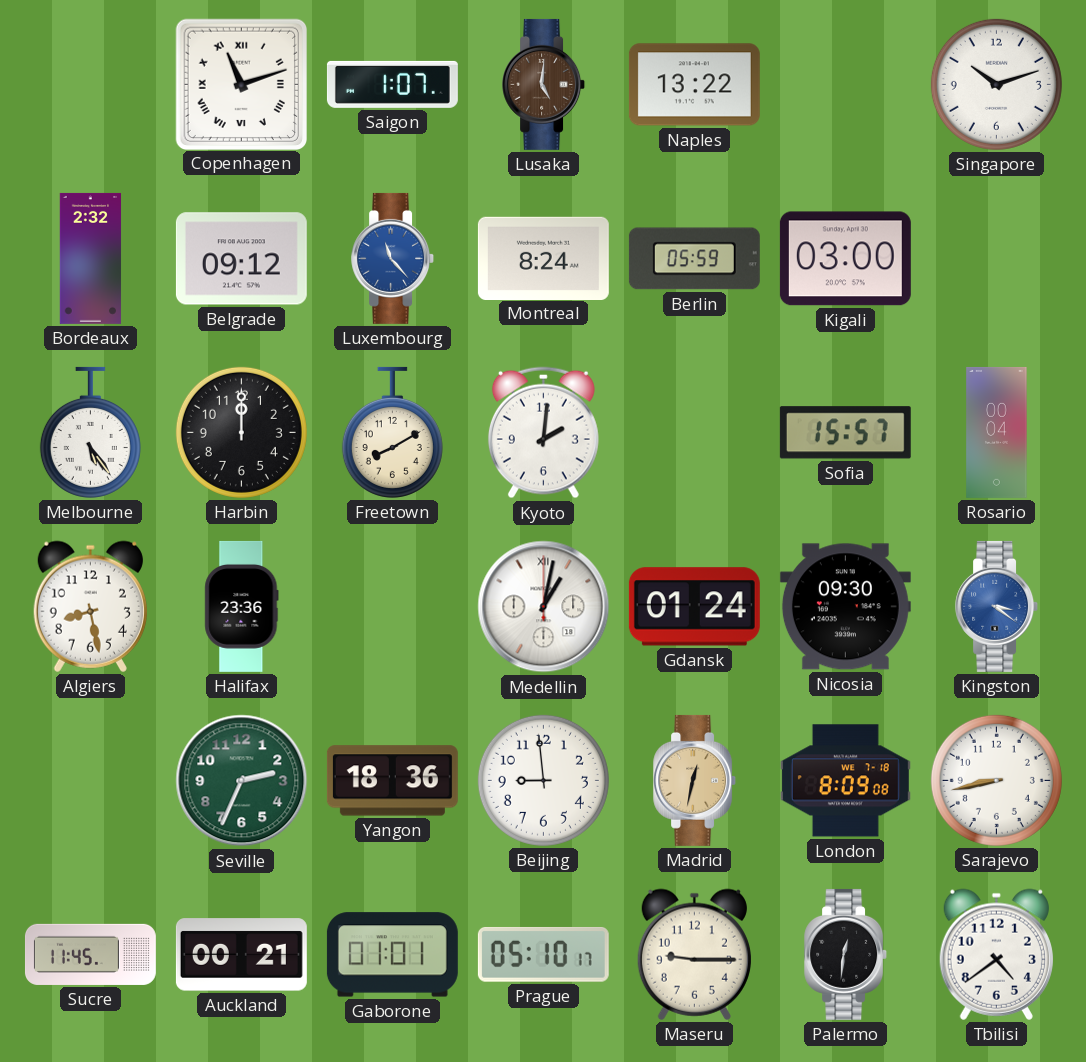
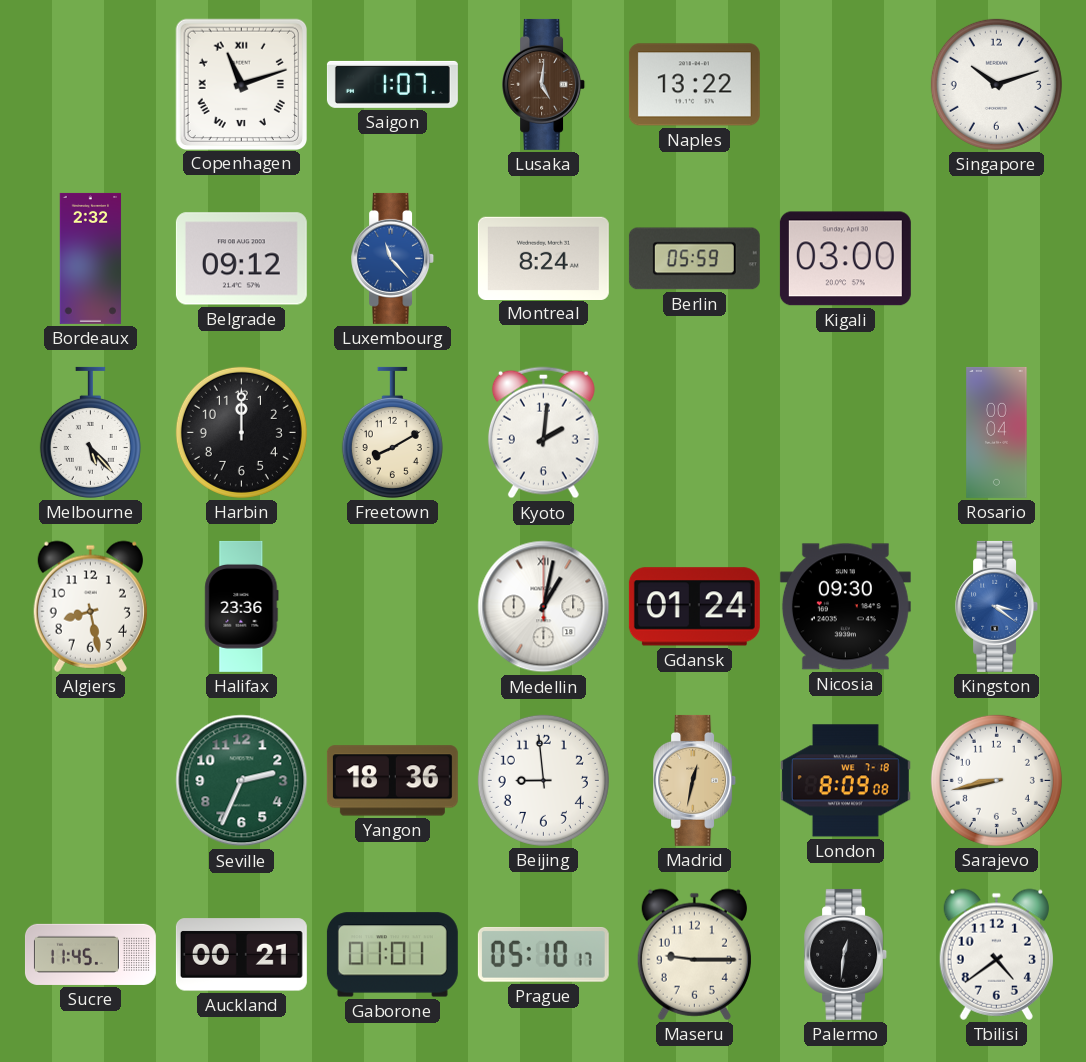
Melbourne: 5:24 -> 5:23 (90, 432)
Sofia: 15:57 -> none (845, 433)
